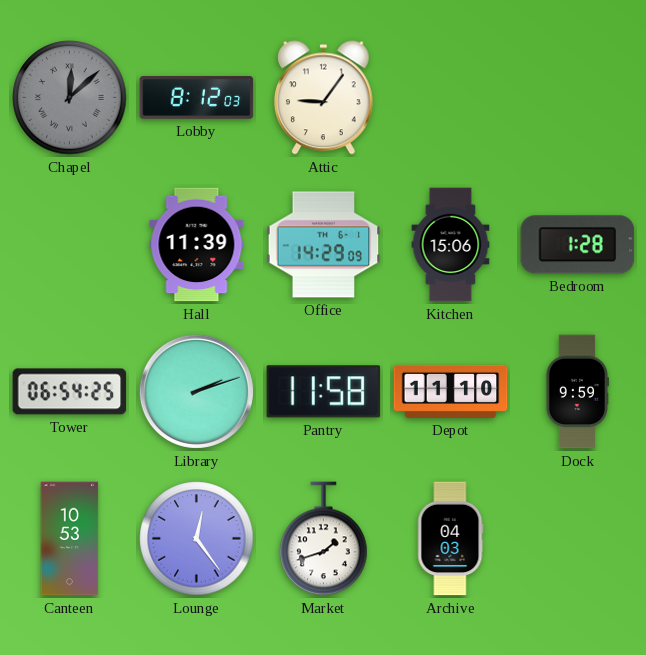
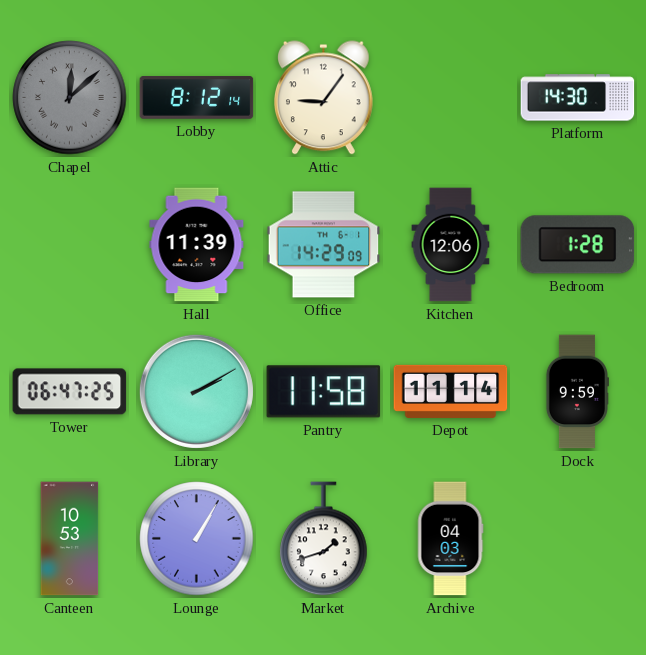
Lobby: 8:12:03 -> 8:12:14 (197, 98)
Platform: none -> 14:30 (578, 98)
Kitchen: 15:06 -> 12:06 (451, 245)
Tower: 06:54 -> 06:47 (70, 392)
Library: 2:12 -> 2:10 (196, 391)
Depot: 11:10 -> 11:14 (451, 391)
Lounge: 12:24 -> 1:05 (197, 539)
